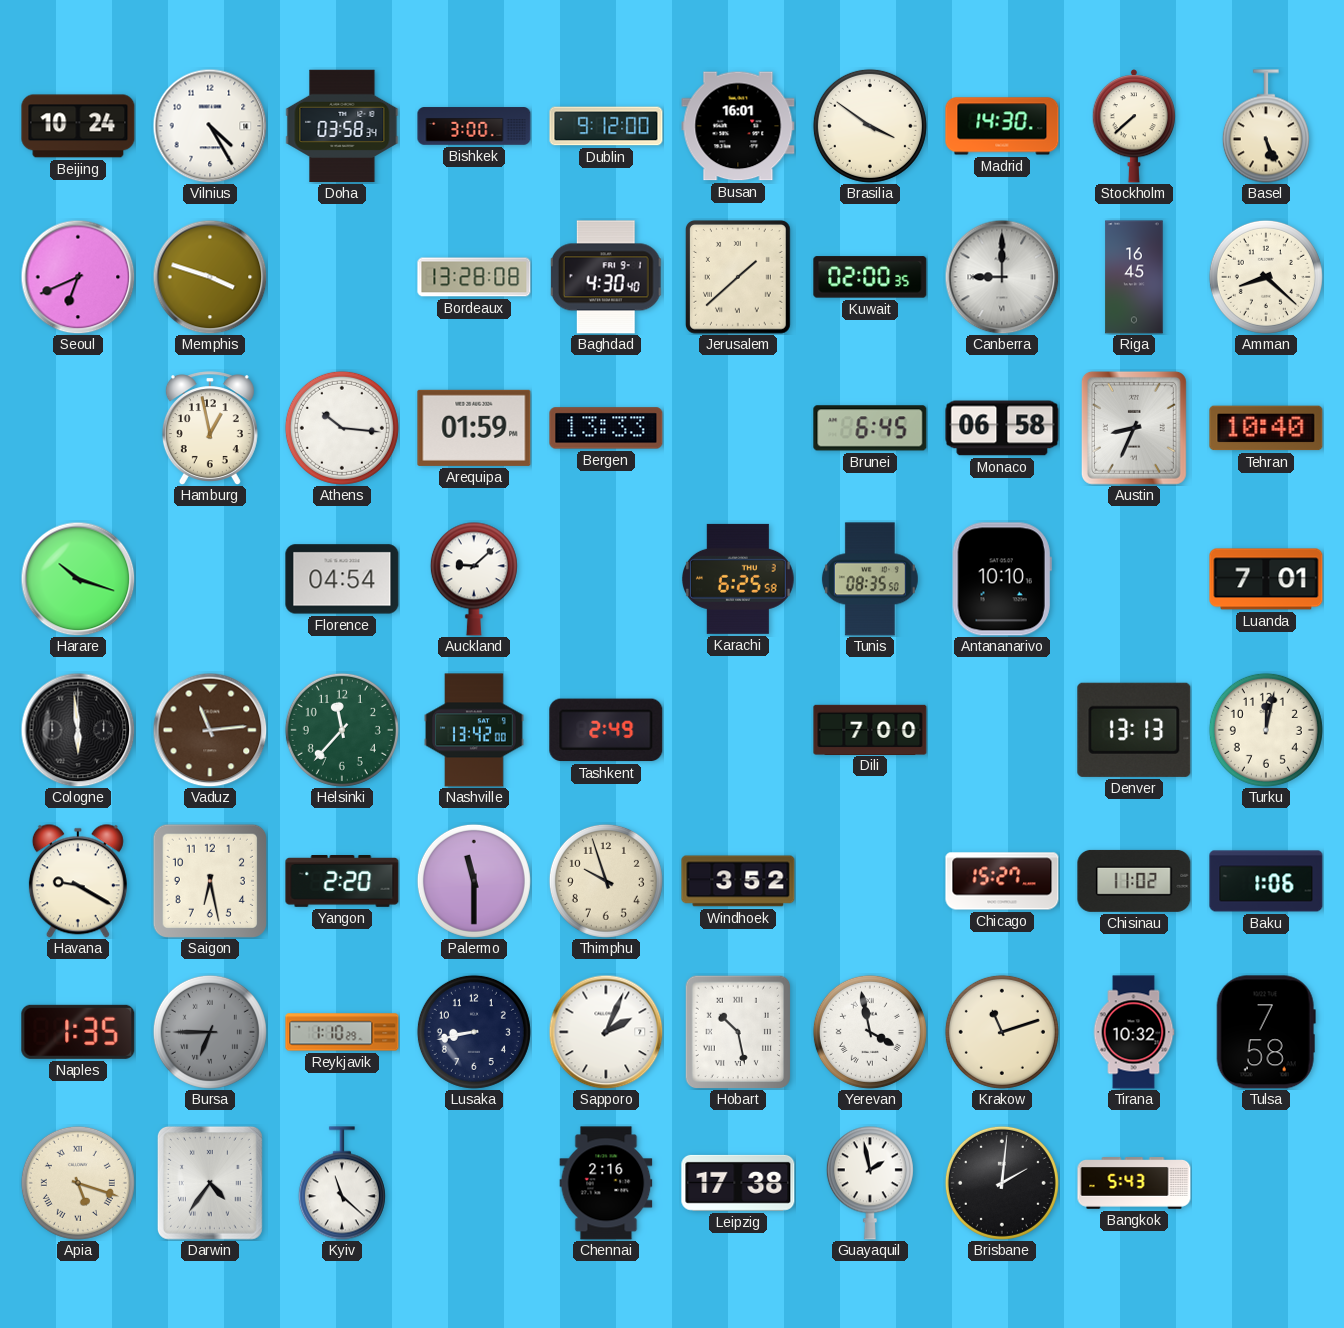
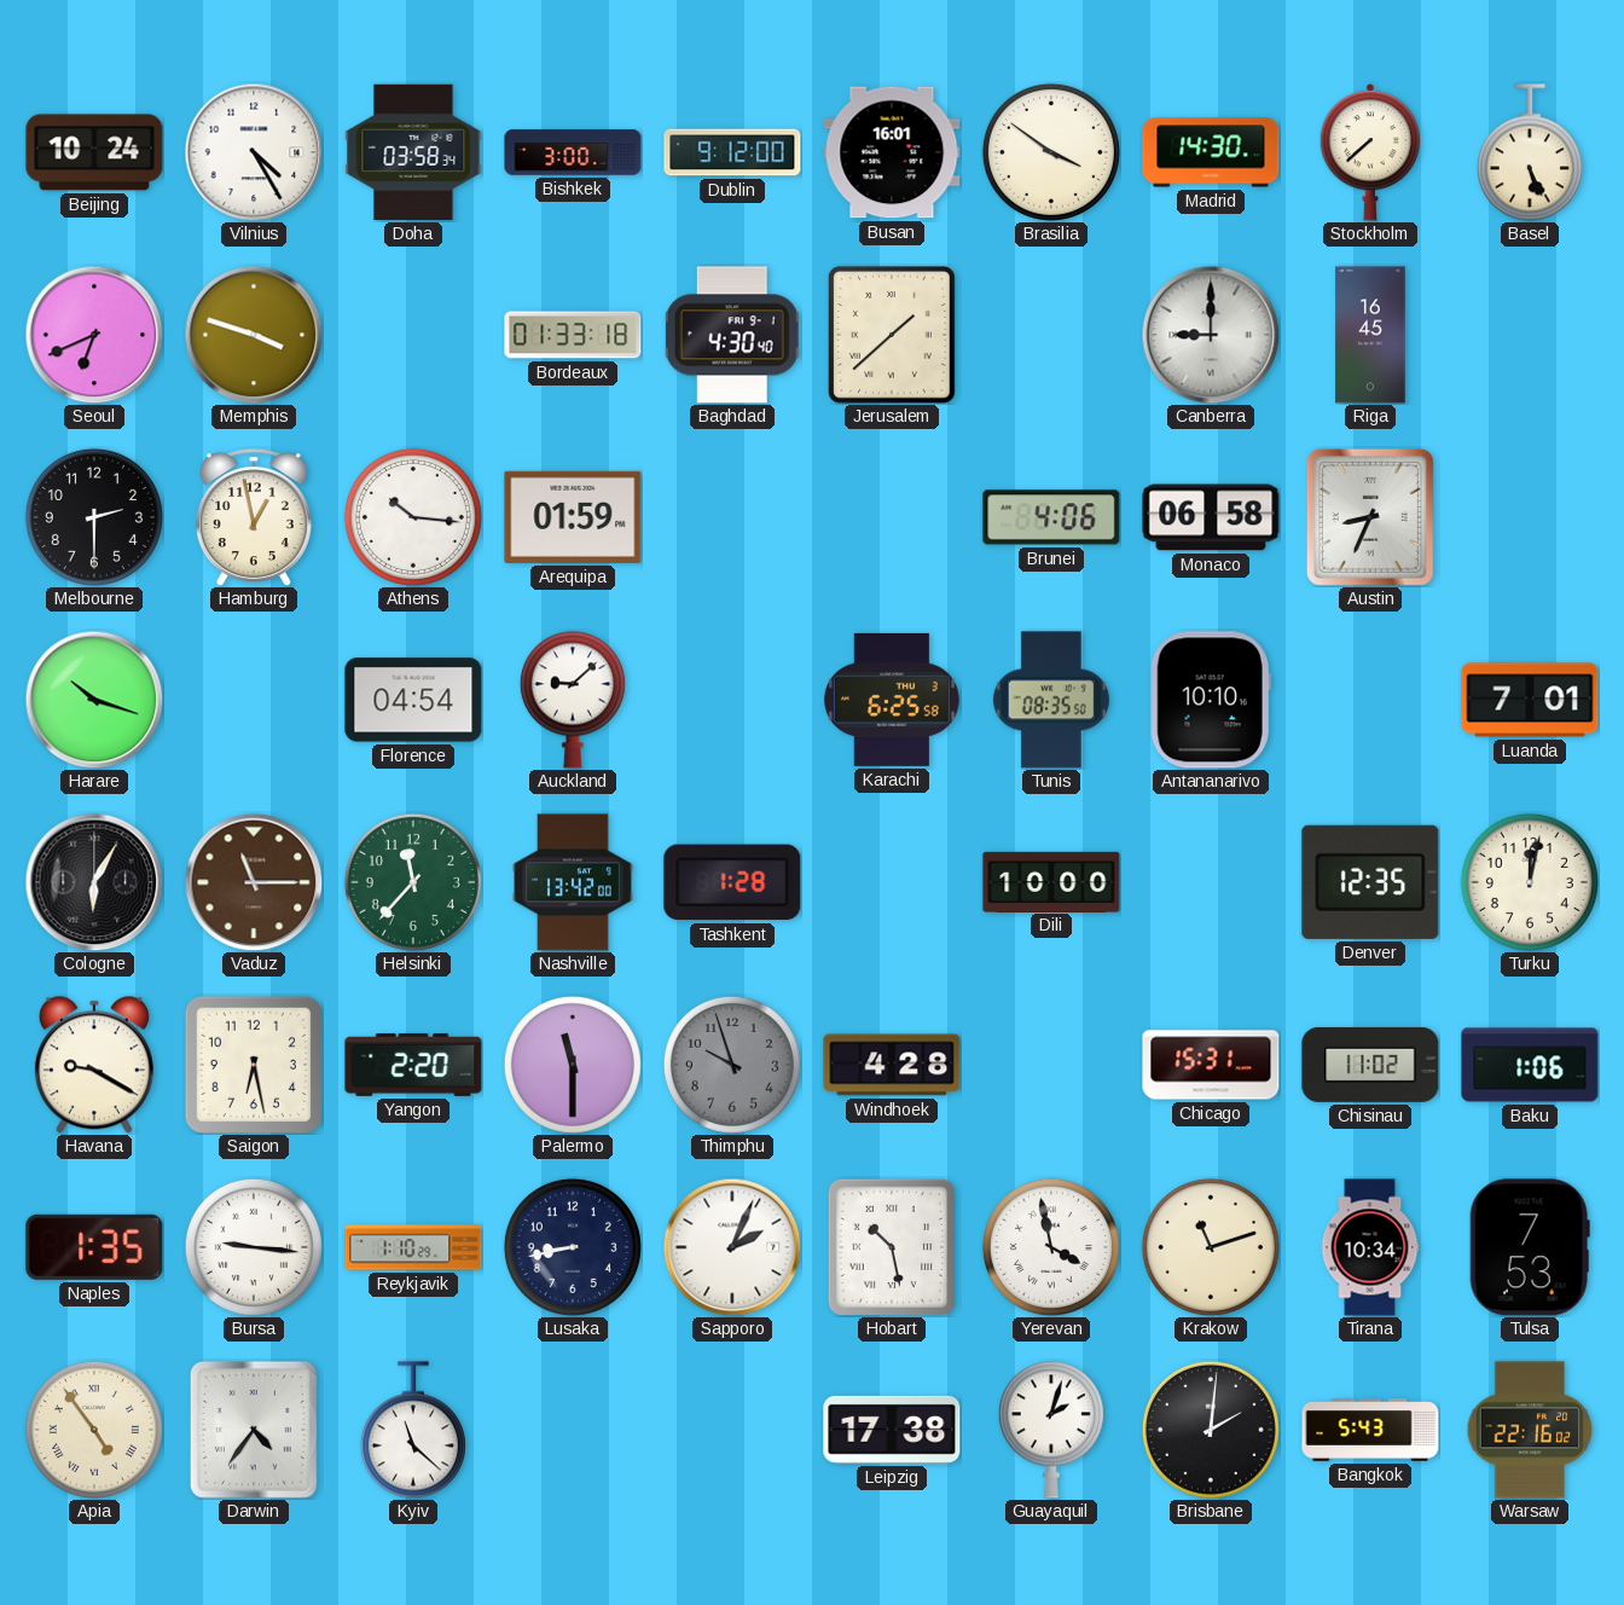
Bordeaux: 13:28 -> 01:33 (573, 335)
Kuwait: 02:00 -> none (870, 277)
Amman: 8:22 -> none (1266, 277)
Melbourne: none -> 2:30 (94, 517)
Bergen: 13:33 -> none (606, 428)
Brunei: 6:45 -> 4:06 (1051, 517)
Tehran: 10:40 -> none (1266, 428)
Cologne: 5:59 -> 6:05 (94, 882)
Vaduz: 11:14 -> 11:15 (254, 882)
Tashkent: 2:49 -> 1:28 (732, 882)
Dili: 7:00 -> 10:00 (1051, 881)
Denver: 13:13 -> 12:35 (1370, 882)
Thimphu dial: cream -> grey (732, 1065)
Windhoek: 3:52 -> 4:28 (892, 1065)
Chicago: 15:27 -> 15:31 (1211, 1065)
Bursa: 6:45 -> 9:16 (254, 1247)
Bursa dial: grey -> white (254, 1247)
Tirana: 10:32 -> 10:34 (1370, 1247)
Tulsa: 7:58 -> 7:53 (1530, 1247)
Apia: 5:18 -> 4:54 (94, 1430)
Chennai: 2:16 -> none (606, 1183)
Guayaquil: 1:58 -> 2:03 (1051, 1430)
Warsaw: none -> 22:16 (1530, 1430)
